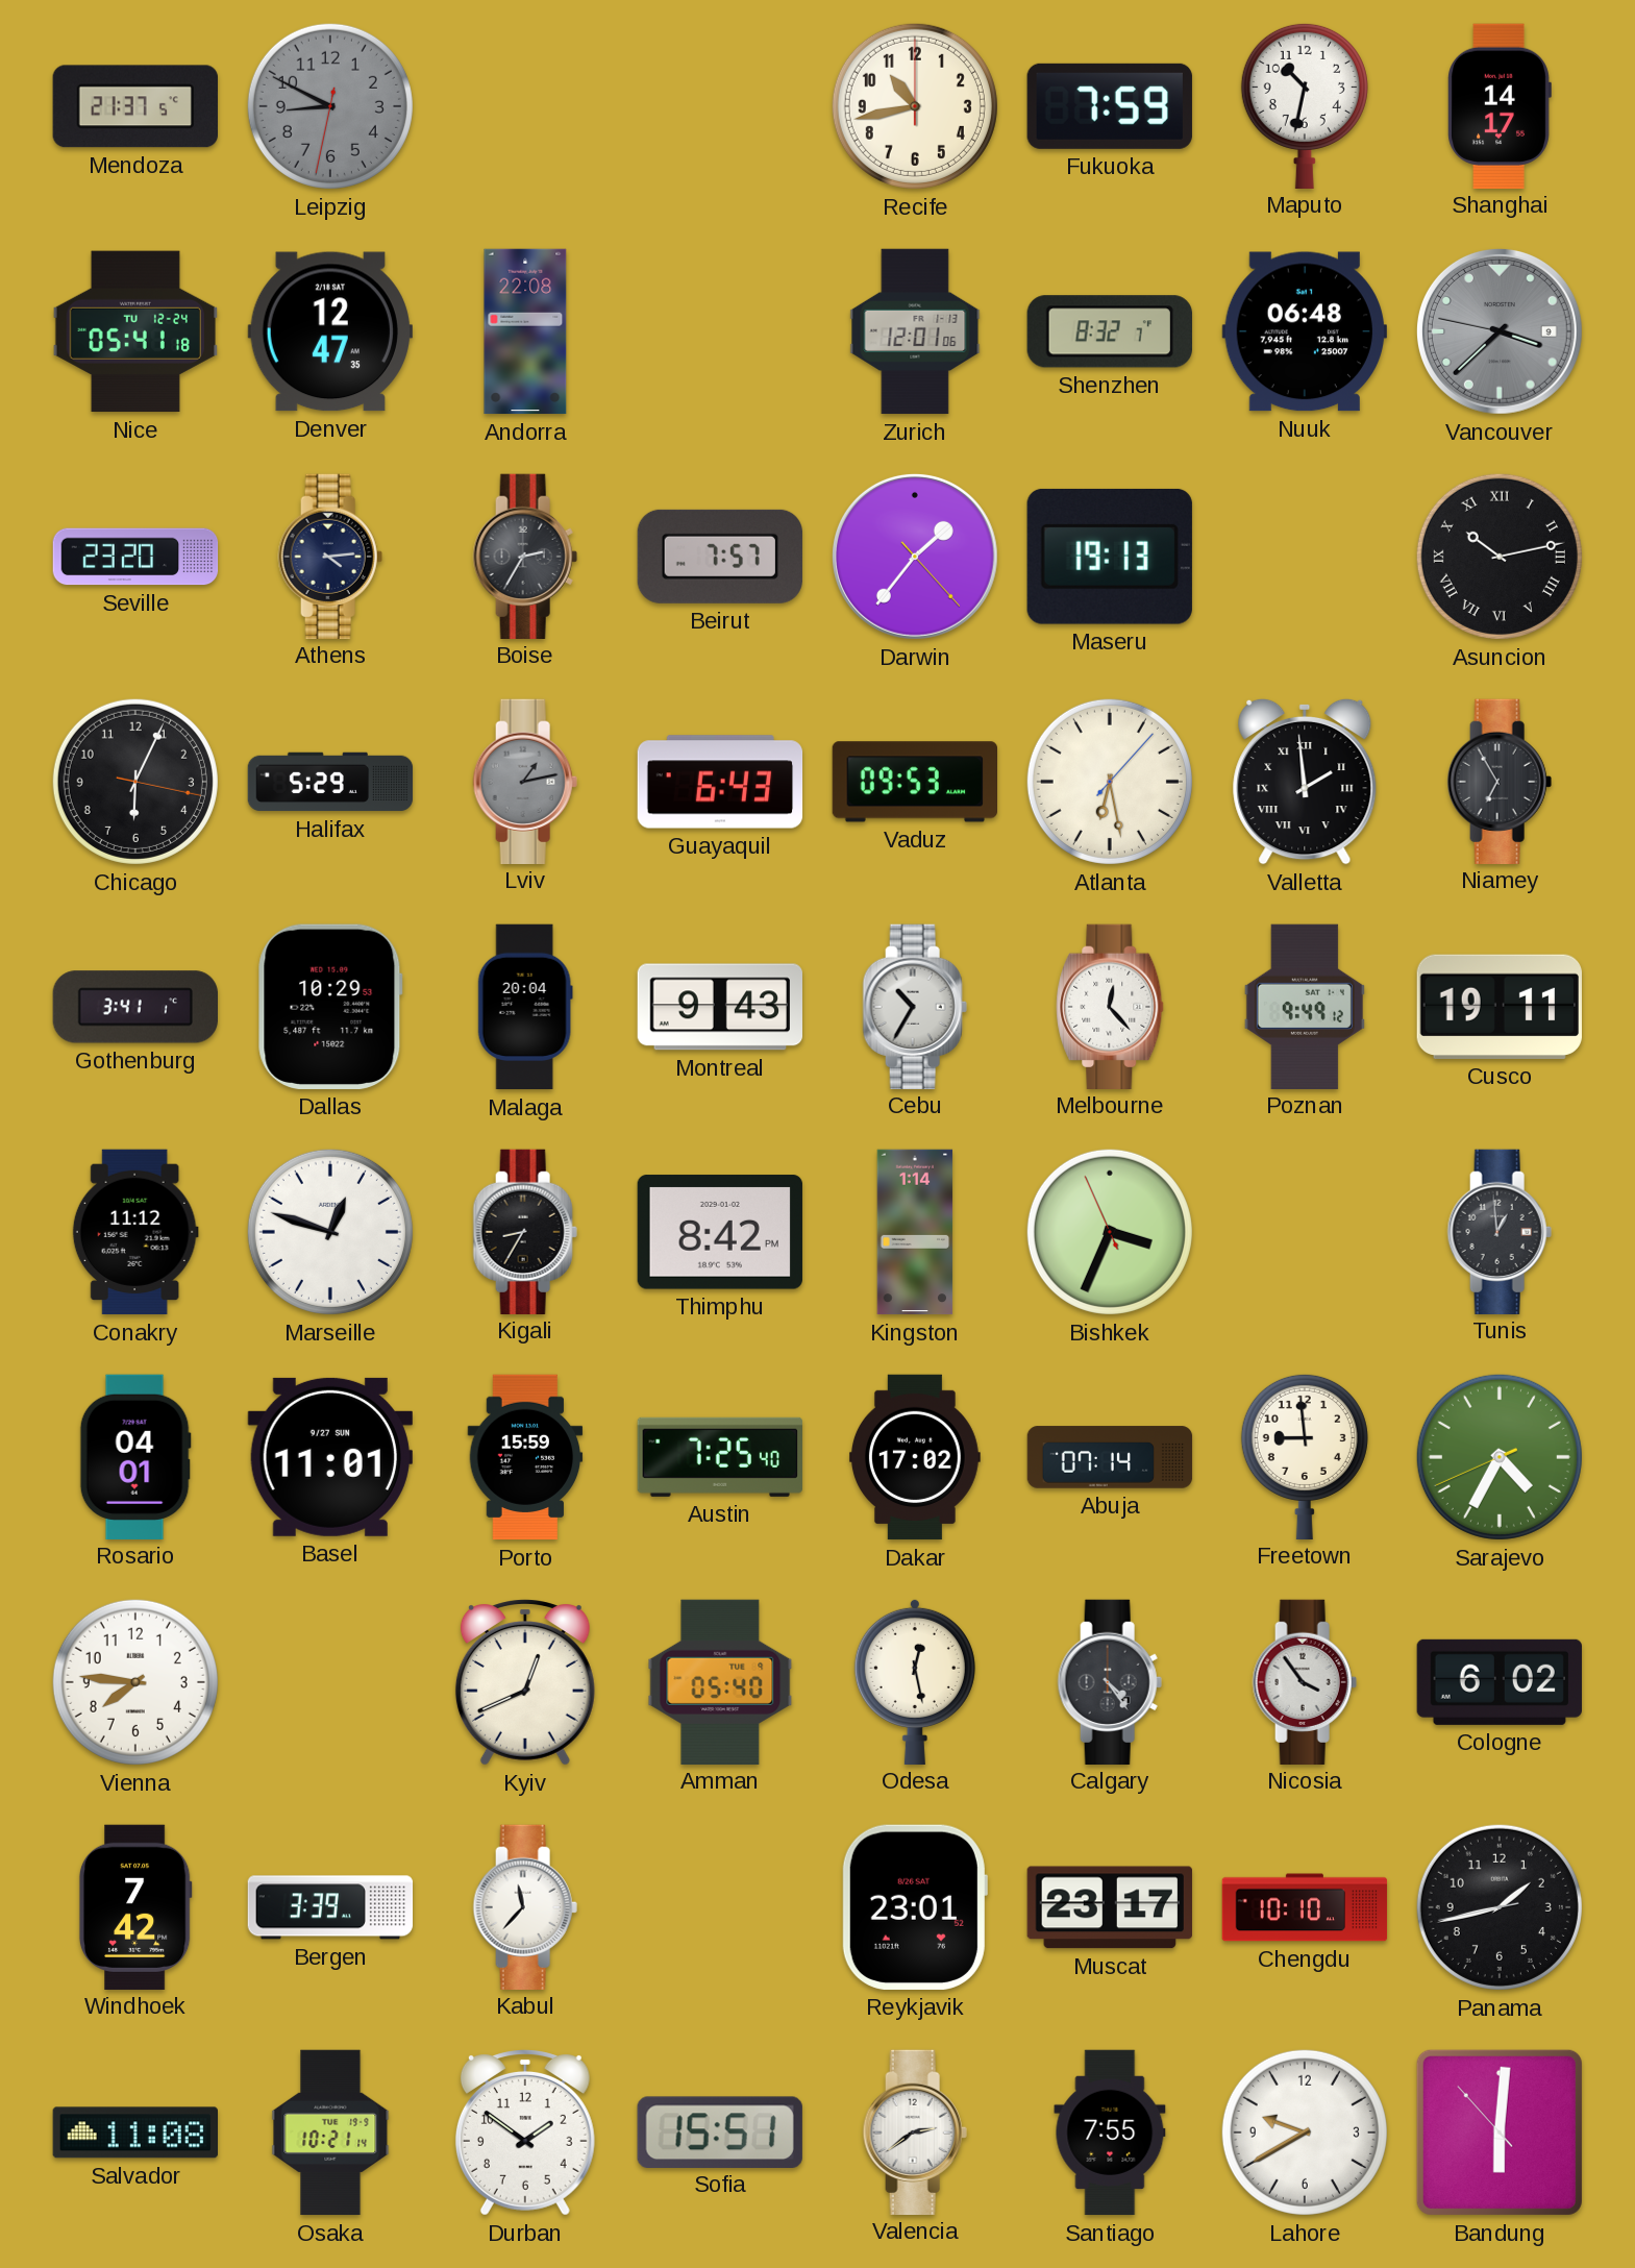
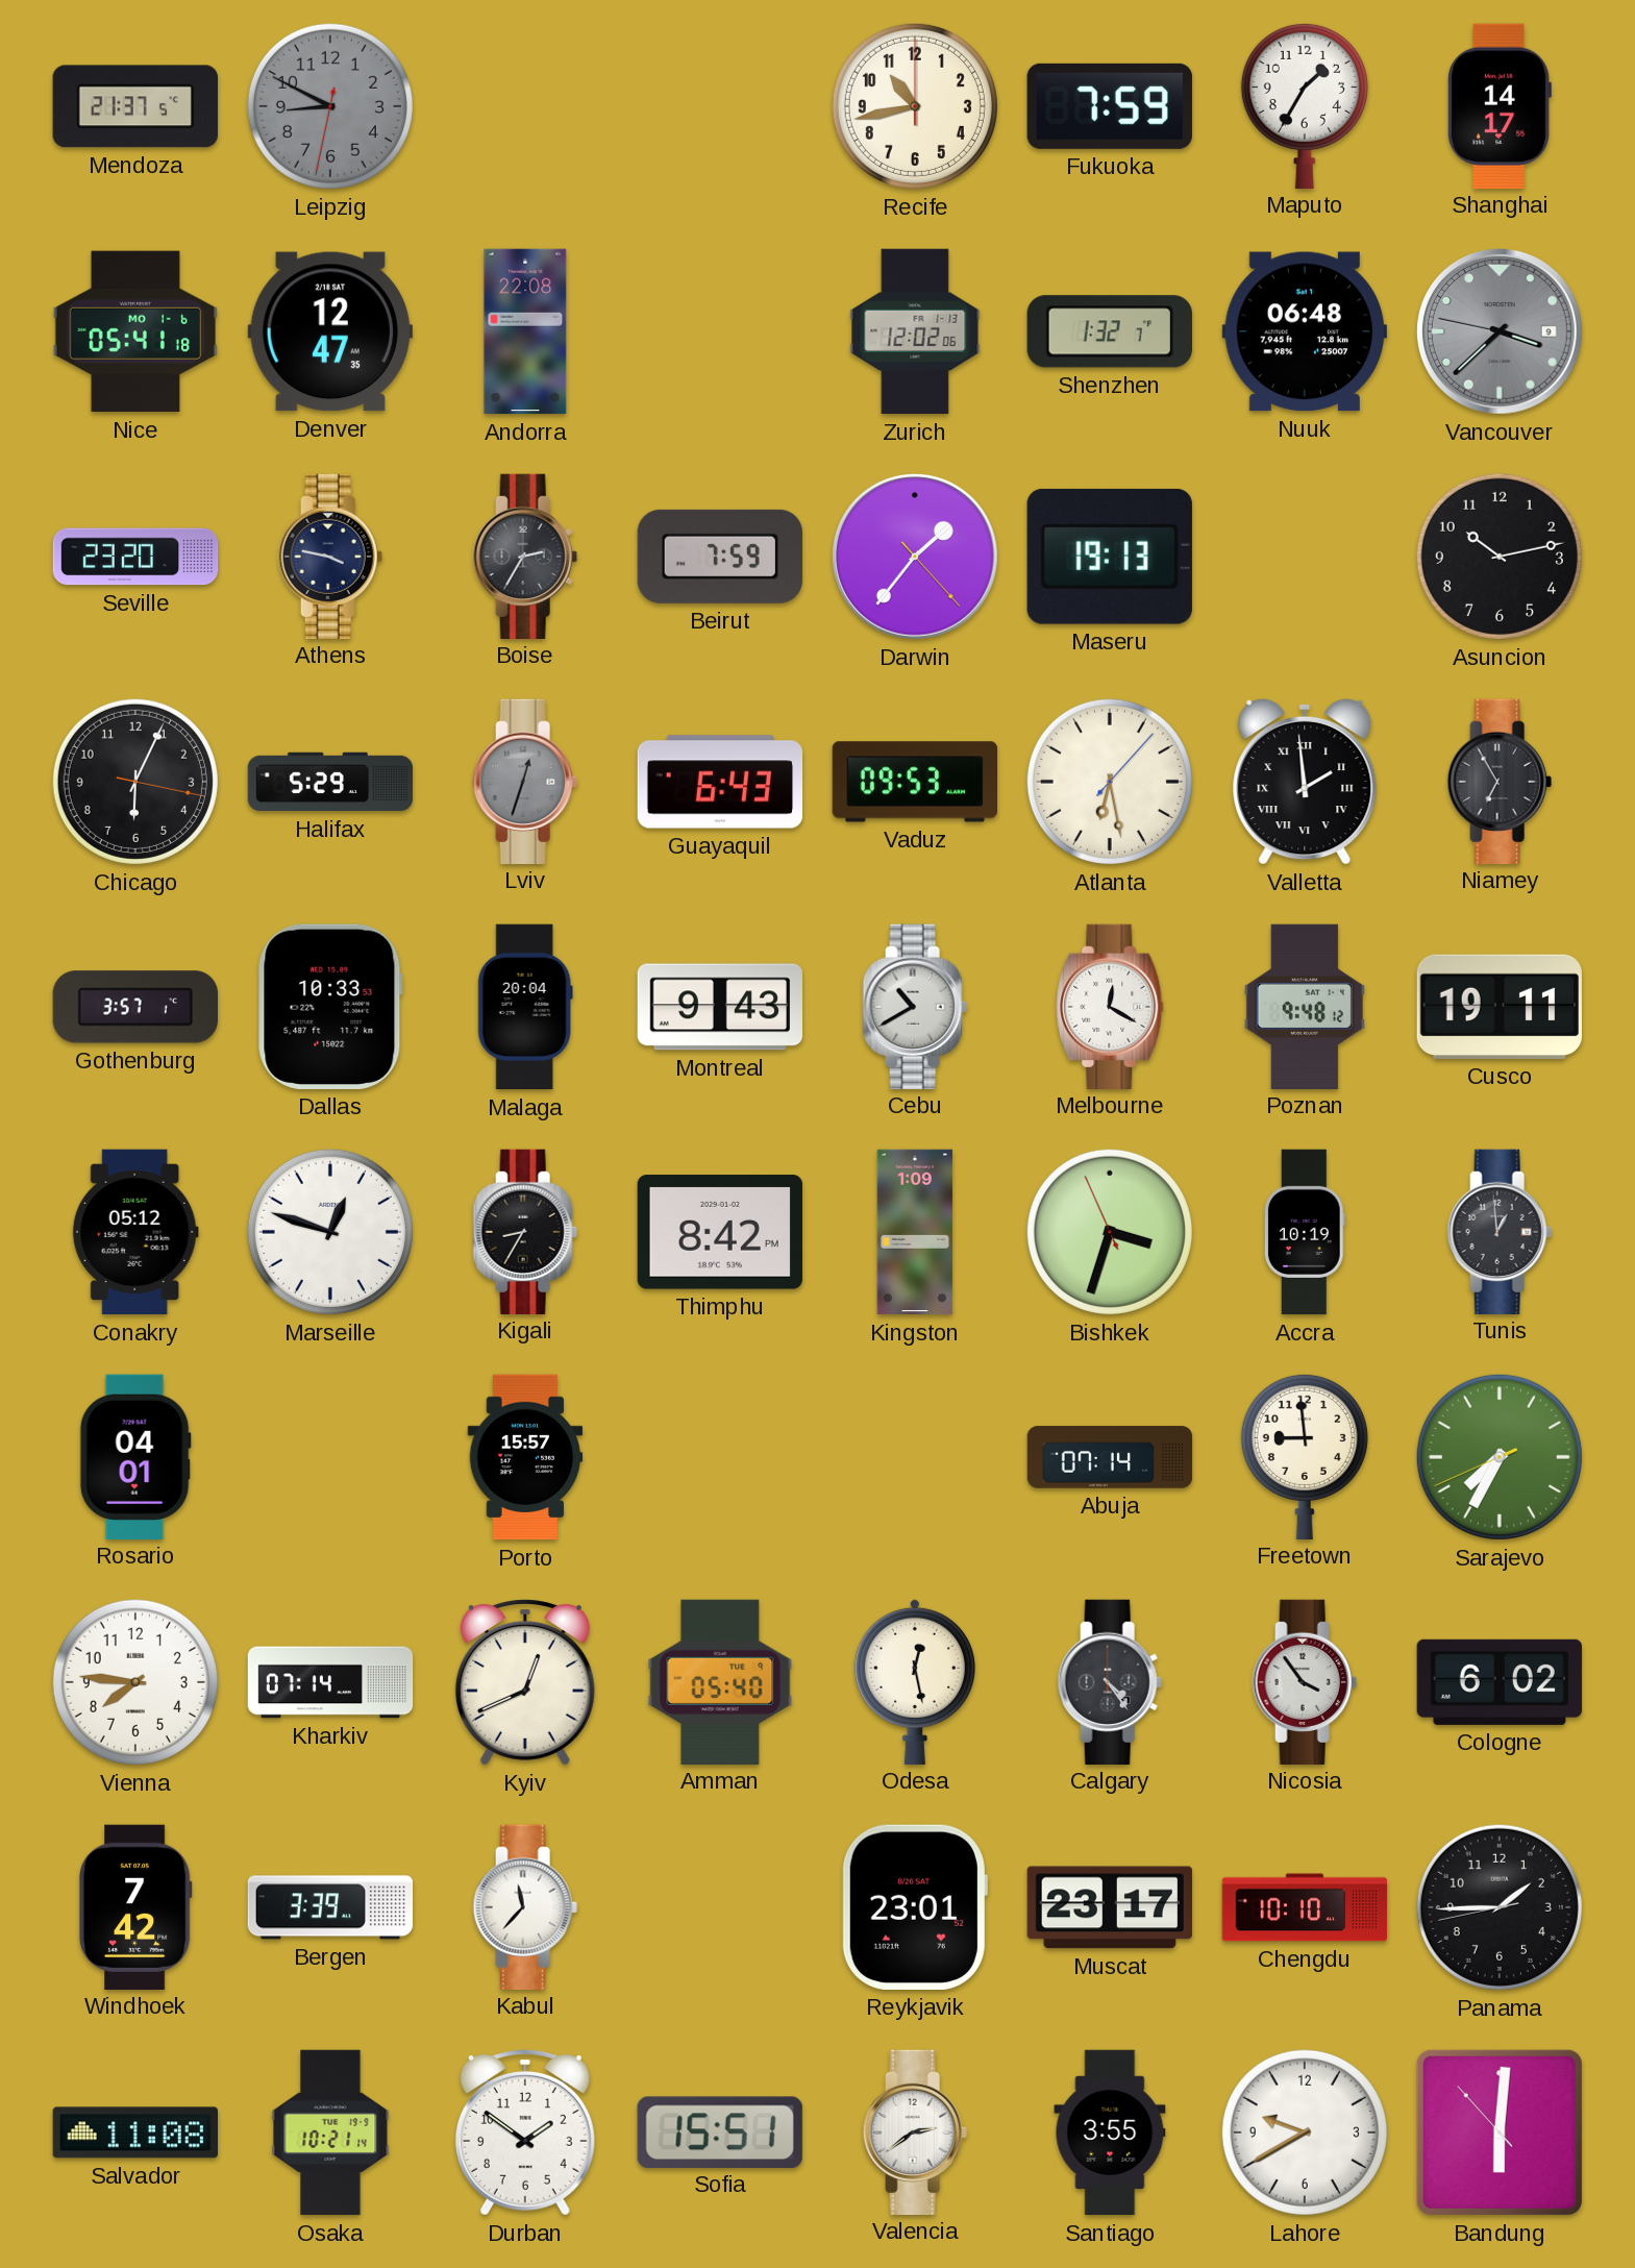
Maputo: 10:32 -> 1:35 (1305, 105)
Nice date: TU 12-24 -> MO 1-6 (134, 331)
Zurich: 12:01 -> 12:02 (915, 331)
Shenzhen: 8:32 -> 1:32 (1110, 331)
Athens: 4:14 -> 3:47 (330, 556)
Beirut: 7:57 -> 7:59 (720, 557)
Asuncion numerals: Roman -> Arabic (1500, 557)
Lviv: 1:13 -> 12:33 (525, 781)
Gothenburg: 3:41 -> 3:57 (134, 1007)
Dallas: 10:29 -> 10:33 (330, 1007)
Cebu: 10:35 -> 10:40 (915, 1006)
Melbourne: 12:23 -> 12:20 (1110, 1006)
Poznan: 9:49 -> 9:48 (1305, 1006)
Conakry: 11:12 -> 05:12 (135, 1232)
Kingston: 1:14 -> 1:09 (915, 1232)
Bishkek: 3:33 -> 3:32 (1110, 1232)
Accra: none -> 10:19 (1305, 1232)
Basel: 11:01 -> none (330, 1457)
Porto: 15:59 -> 15:57 (525, 1457)
Austin: 7:25 -> none (720, 1457)
Dakar: 17:02 -> none (915, 1457)
Sarajevo: 4:34 -> 7:34 (1500, 1457)
Kharkiv: none -> 07:14 (330, 1682)
Panama: 1:42 -> 1:44 (1500, 1907)
Santiago: 7:55 -> 3:55 (1110, 2133)
